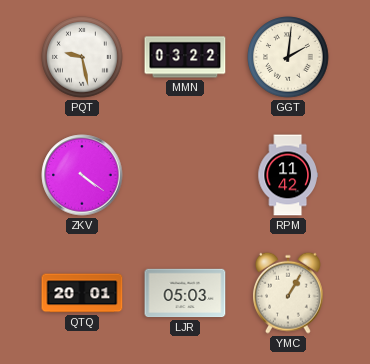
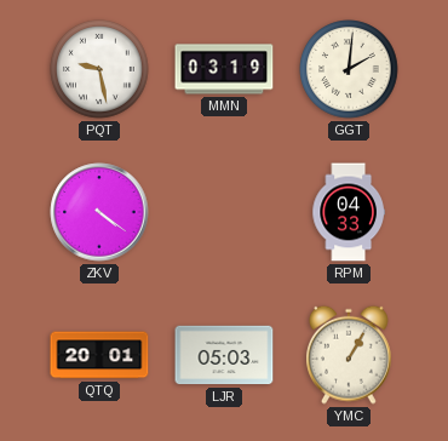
MMN: 03:22 -> 03:19 (224, 69)
RPM: 11:42 -> 04:33 (349, 212)
